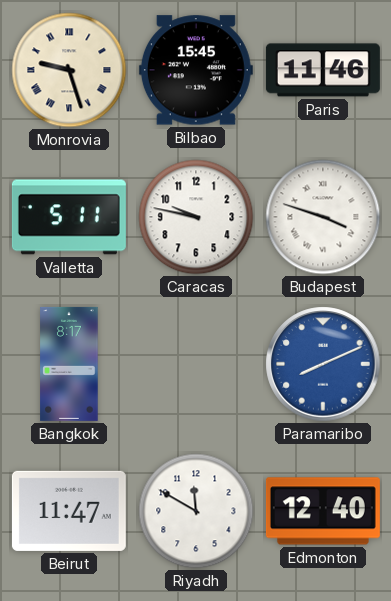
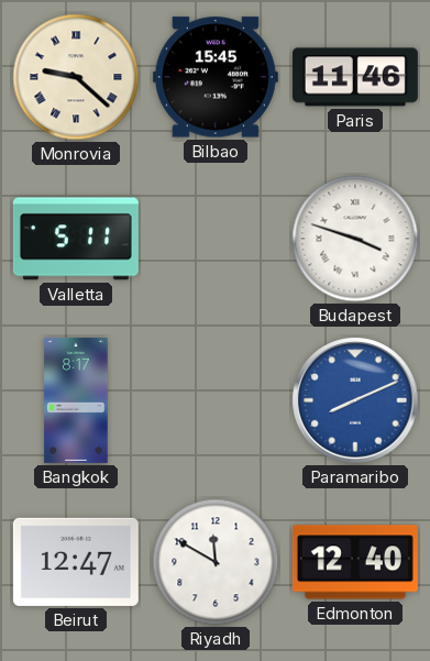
Monrovia: 9:27 -> 9:22 (76, 77)
Caracas: 9:47 -> none (196, 217)
Beirut: 11:47 -> 12:47 (76, 562)
